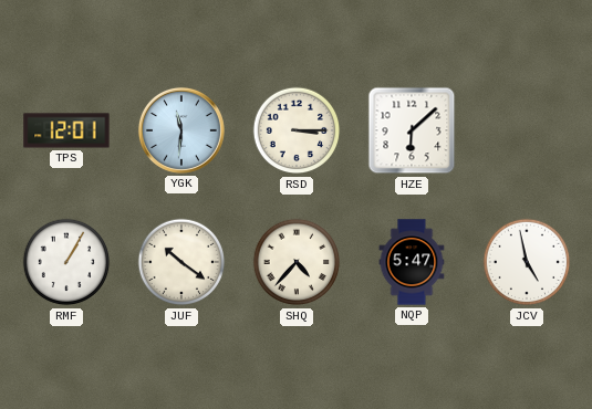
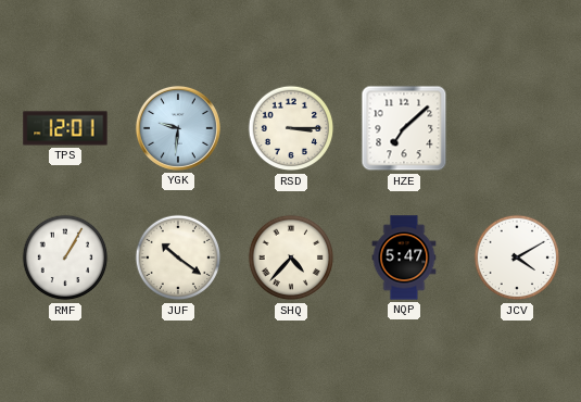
YGK: 11:31 -> 9:31 (178, 128)
HZE: 6:08 -> 7:08 (404, 128)
JCV: 4:58 -> 4:10 (517, 257)
